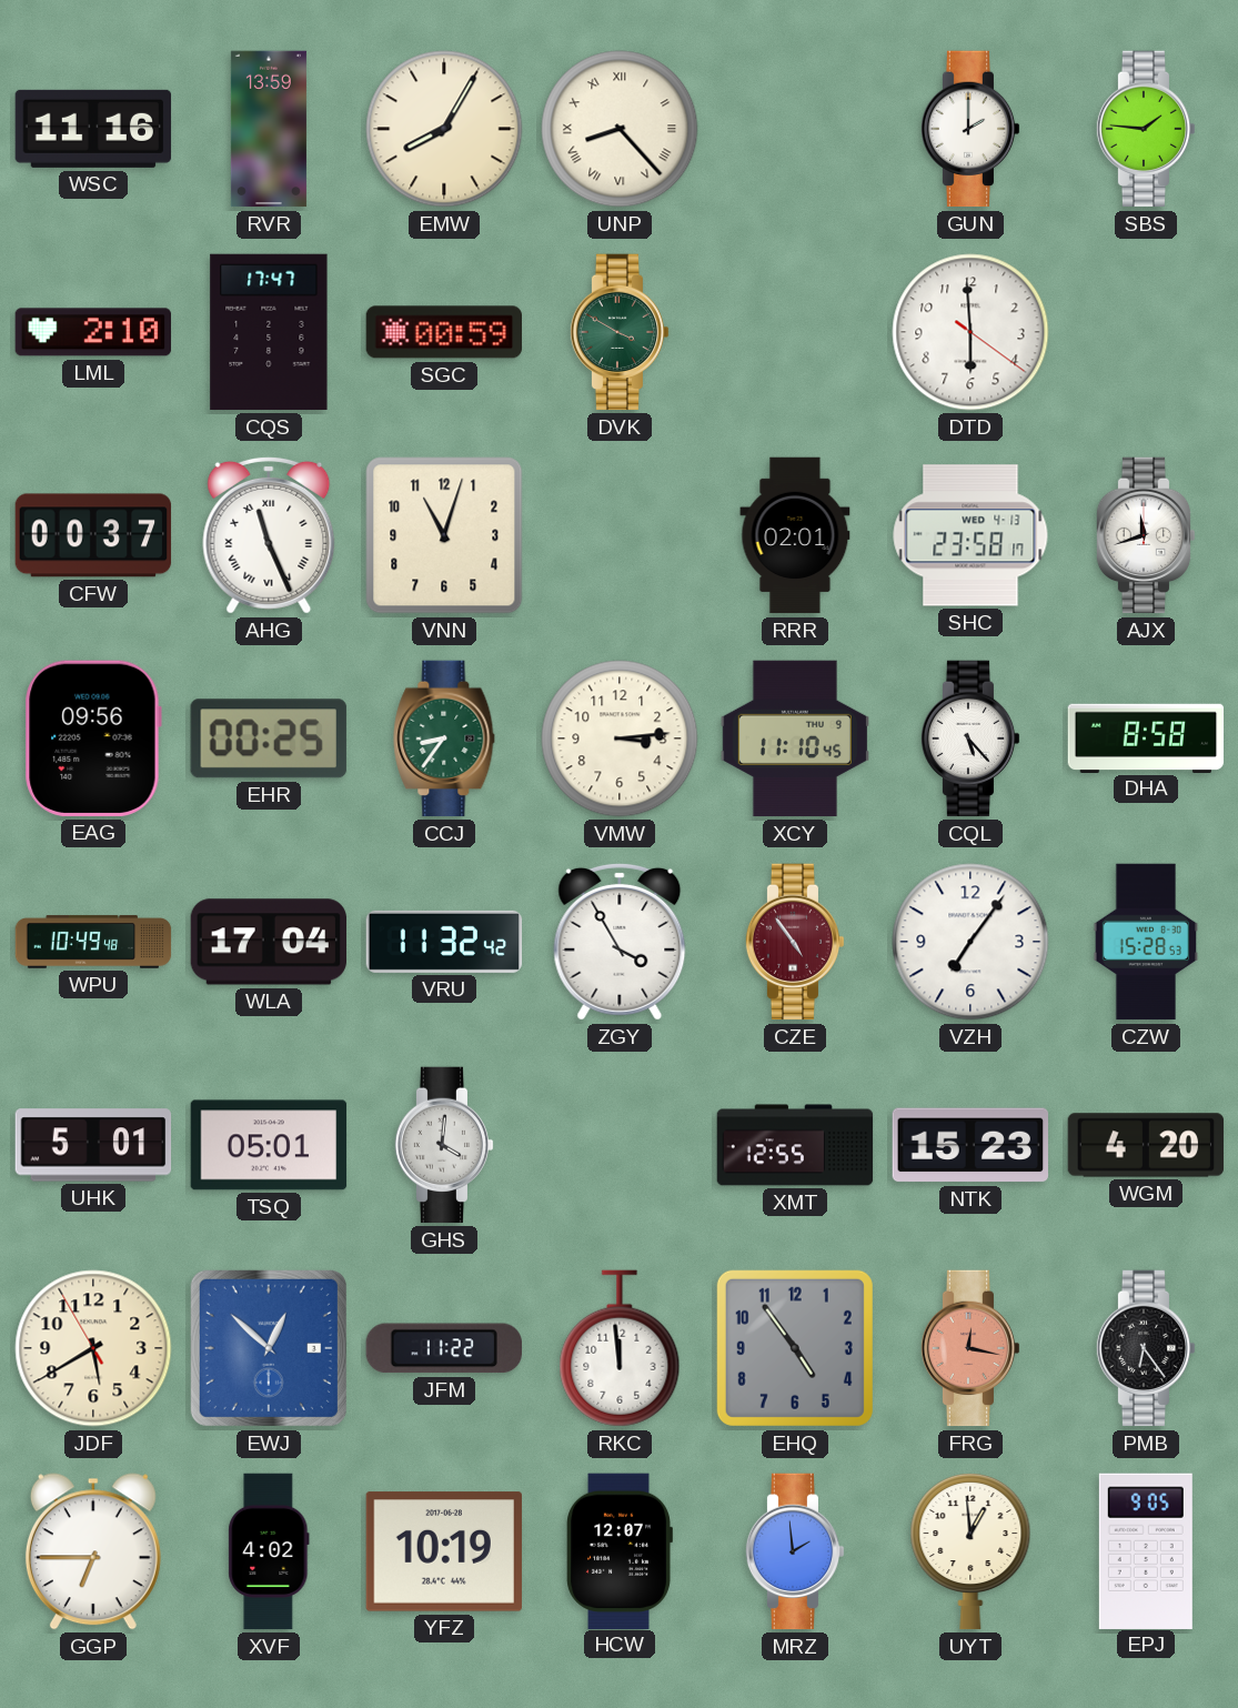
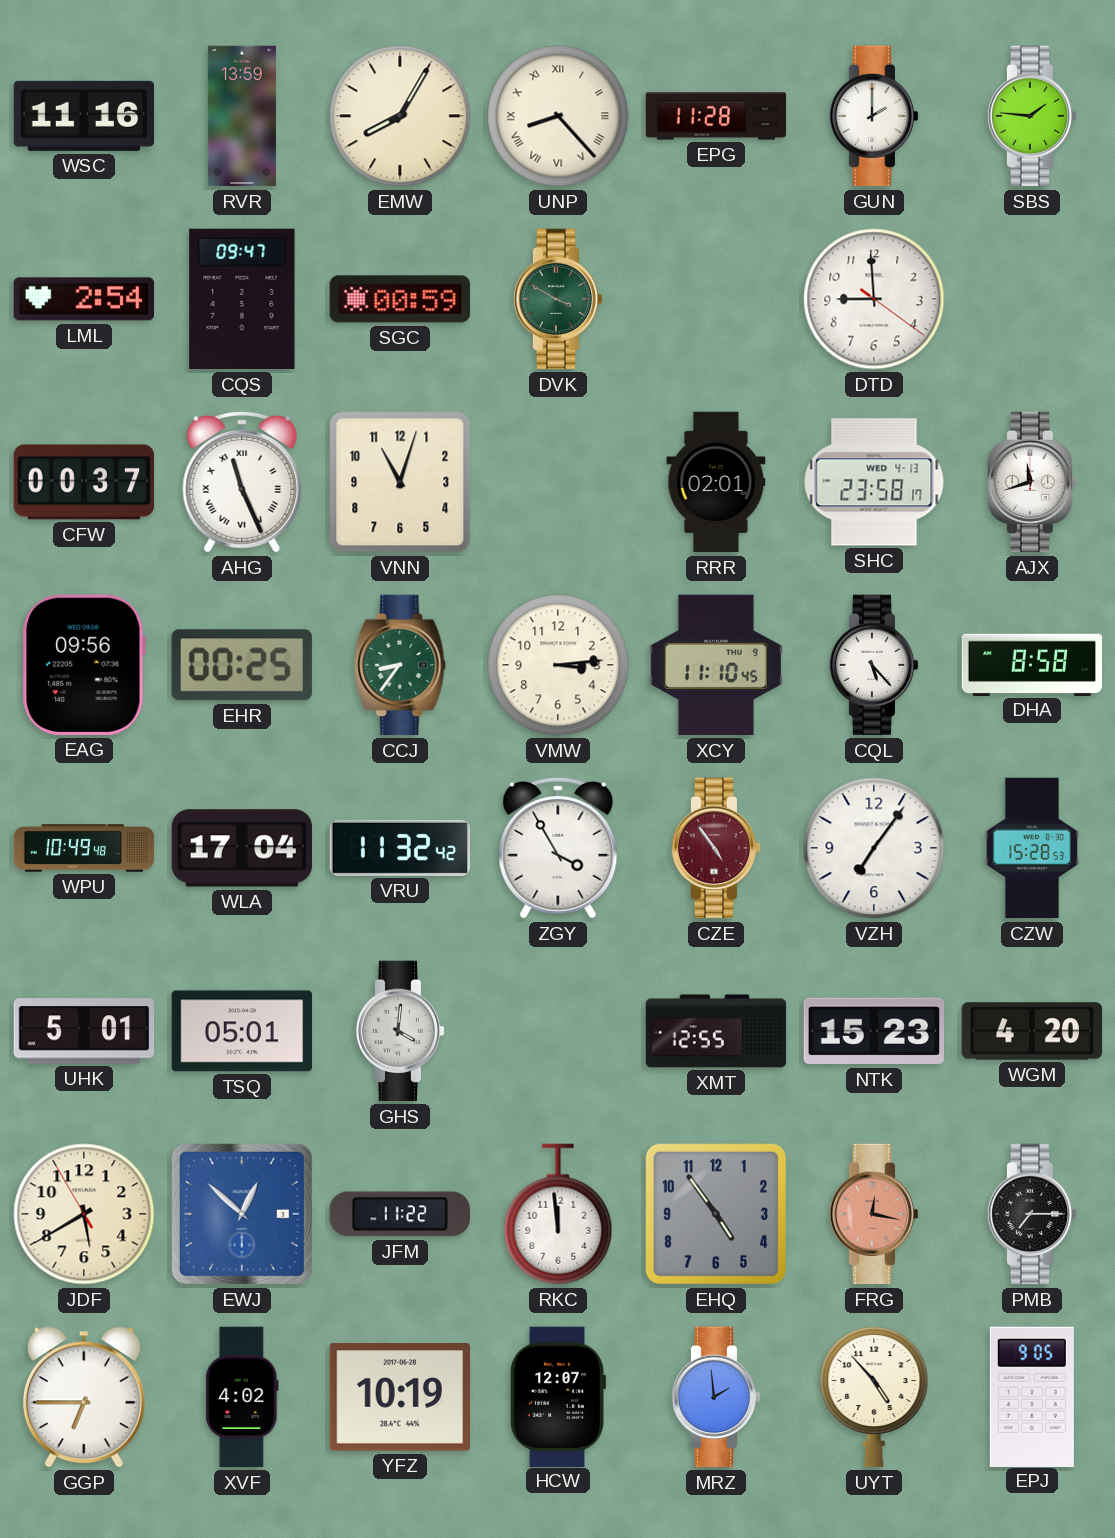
EPG: none -> 11:28 (716, 116)
LML: 2:10 -> 2:54 (83, 299)
CQS: 17:47 -> 09:47 (242, 299)
DTD: 5:59 -> 8:59 (874, 299)
PMB: 6:24 -> 7:15 (1032, 1214)
UYT: 12:59 -> 4:53 (874, 1397)
